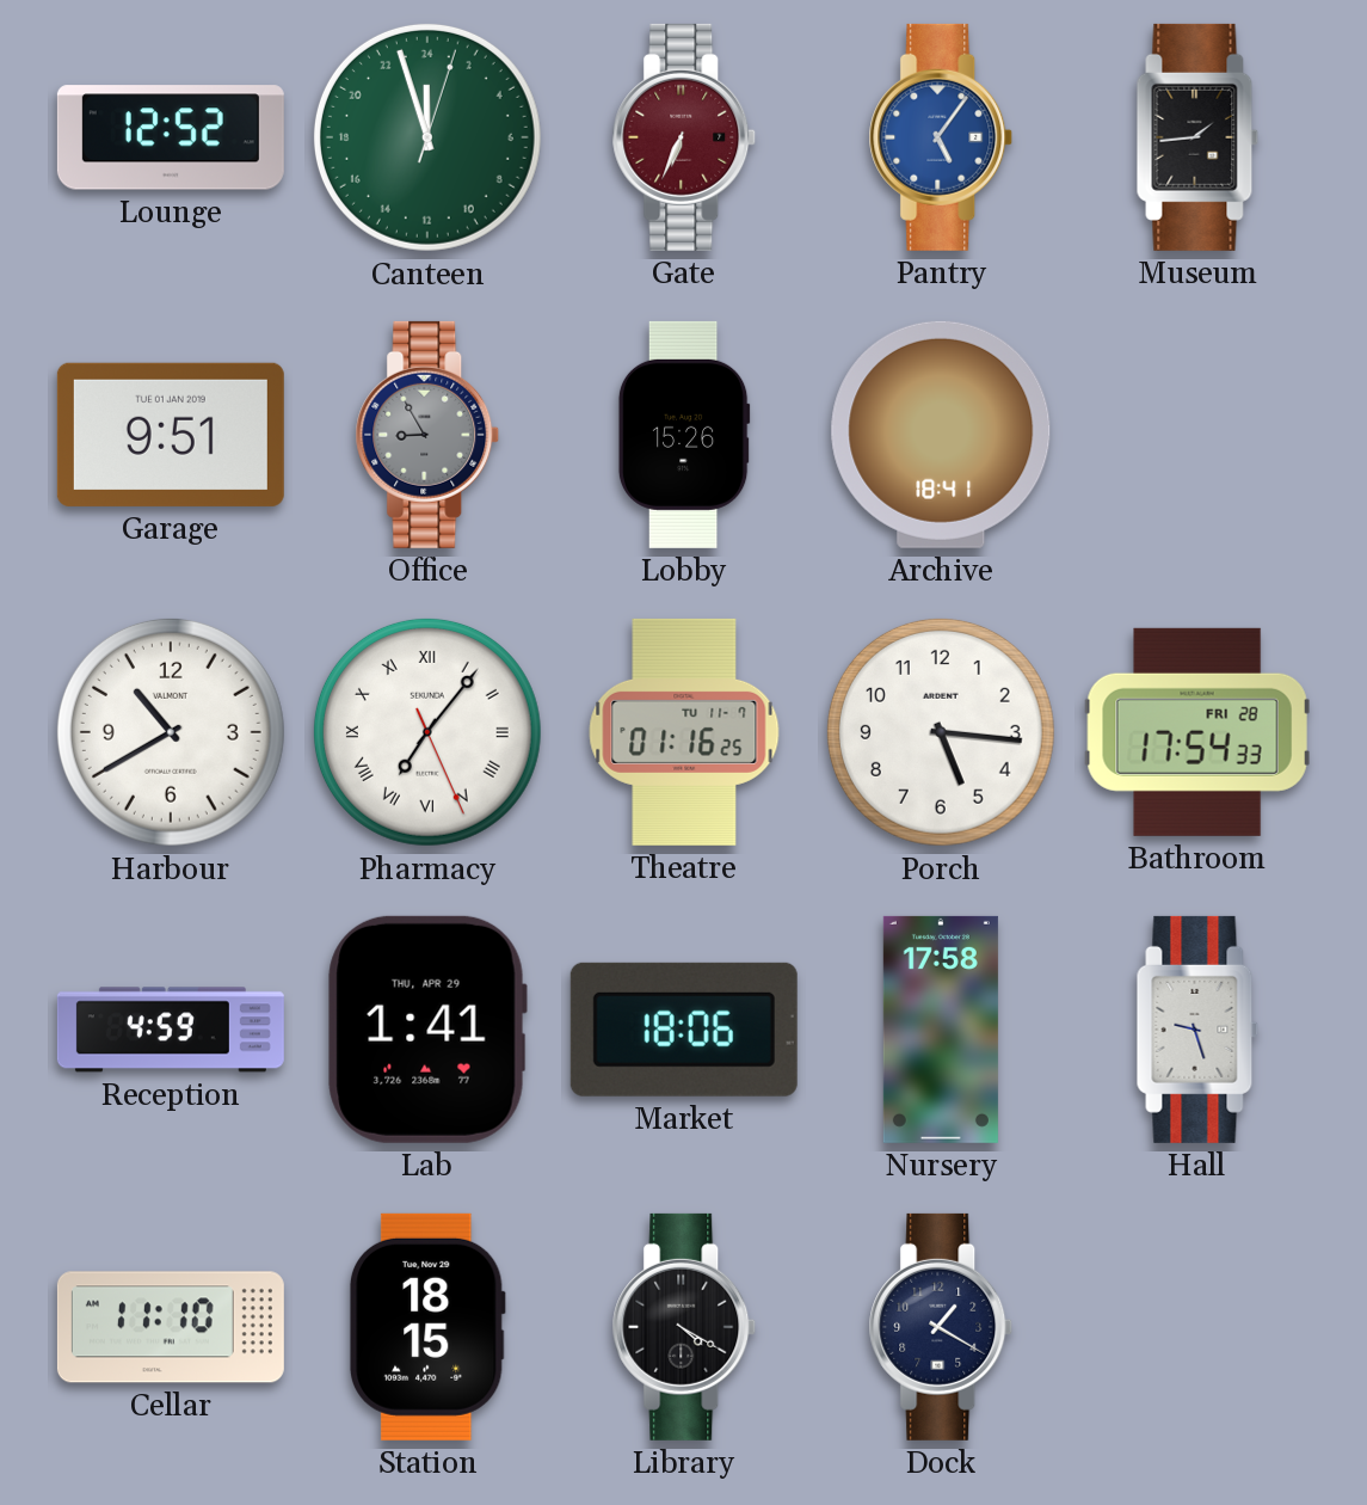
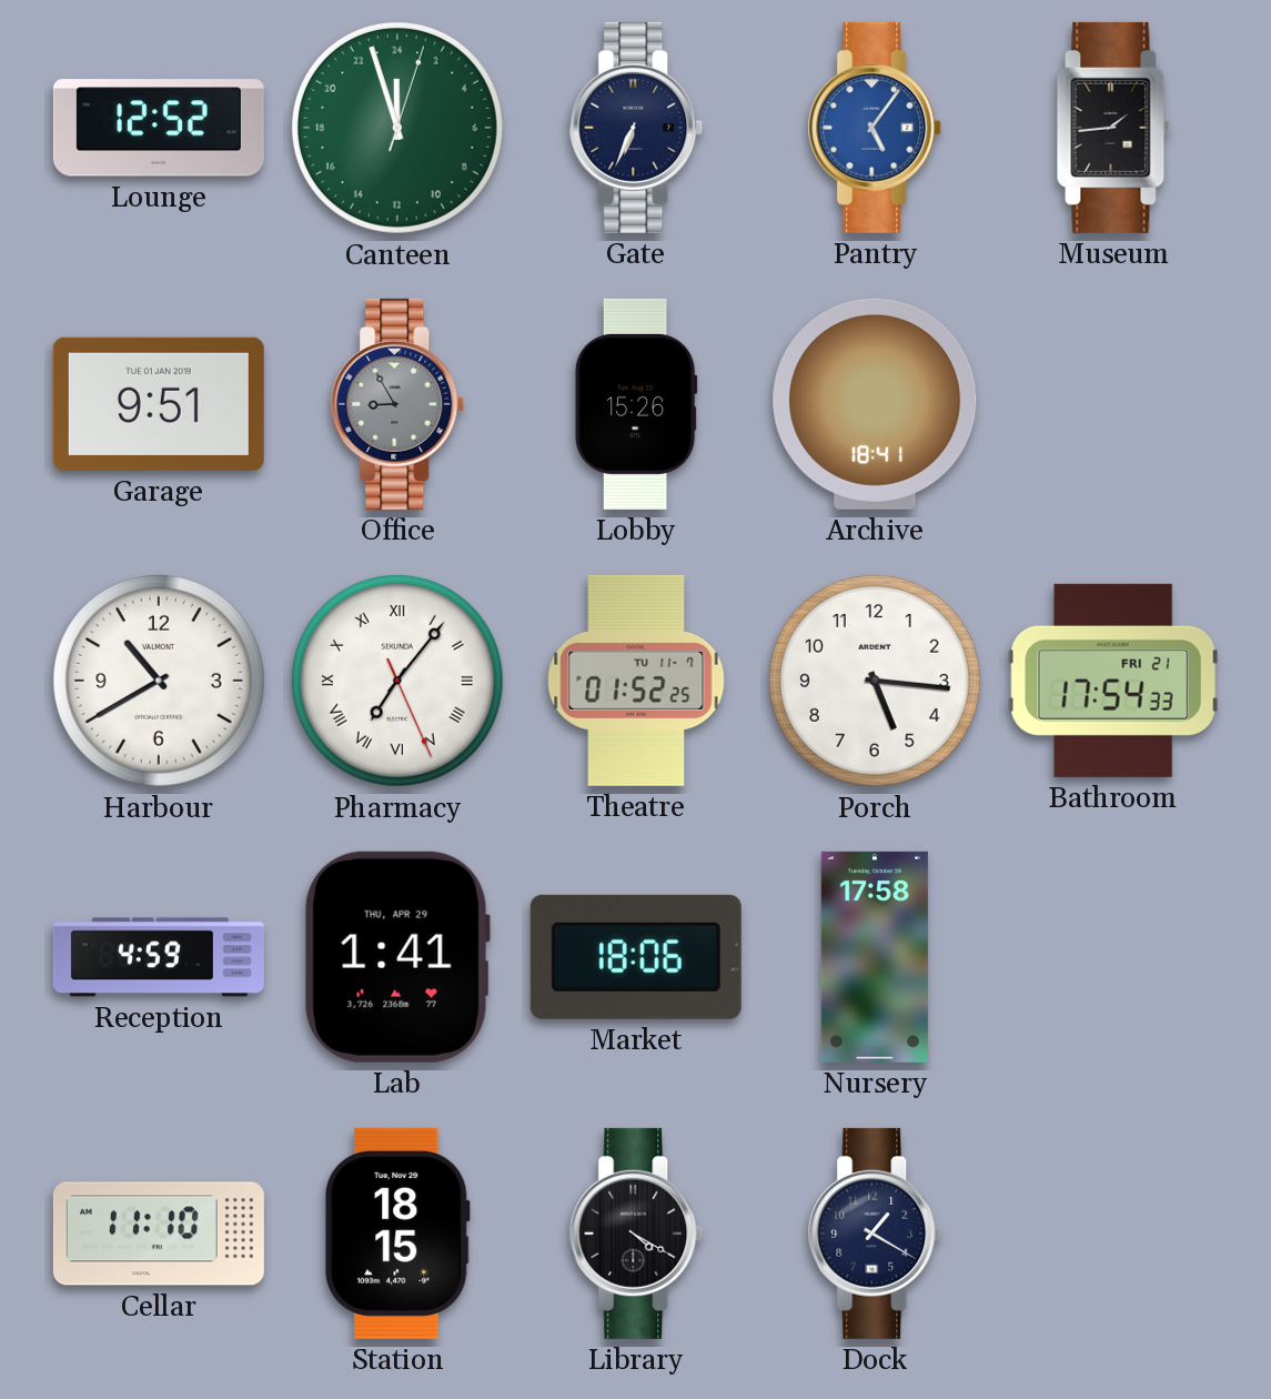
Gate dial: burgundy -> navy (636, 128)
Theatre: 01:16 -> 01:52 (636, 681)
Bathroom date: FRI 28 -> FRI 21 (1113, 681)
Hall: 9:27 -> none (1197, 1030)
